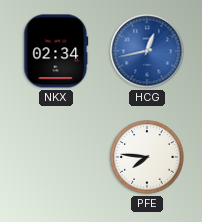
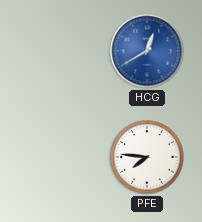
NKX: 02:34 -> none (56, 51)
HCG: 12:43 -> 12:40 (147, 51)
